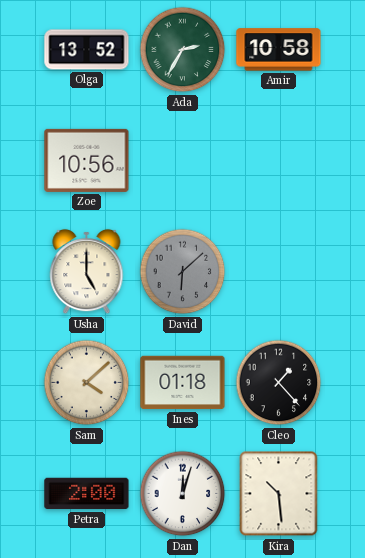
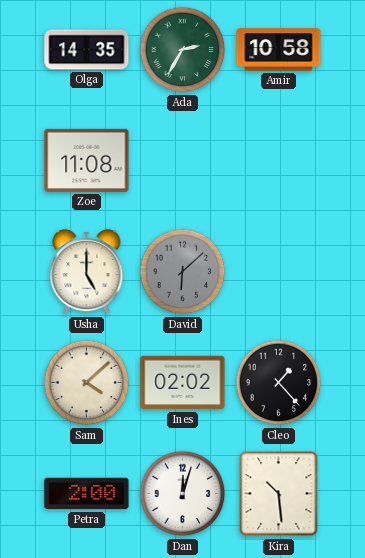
Olga: 13:52 -> 14:35 (87, 50)
Zoe: 10:56 -> 11:08 (87, 160)
Ines: 01:18 -> 02:02 (183, 383)
